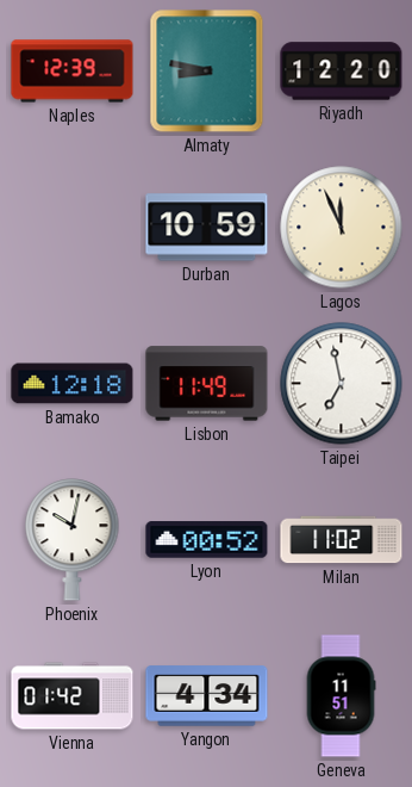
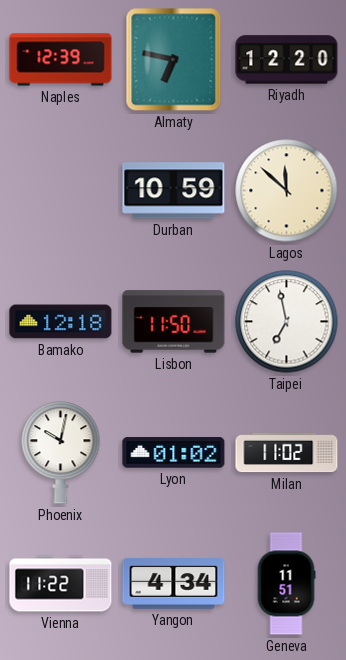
Almaty: 8:47 -> 6:47 (174, 60)
Lagos: 11:56 -> 11:52 (287, 191)
Lisbon: 11:49 -> 11:50 (174, 322)
Lyon: 00:52 -> 01:02 (174, 453)
Vienna: 01:42 -> 11:22 (61, 584)
